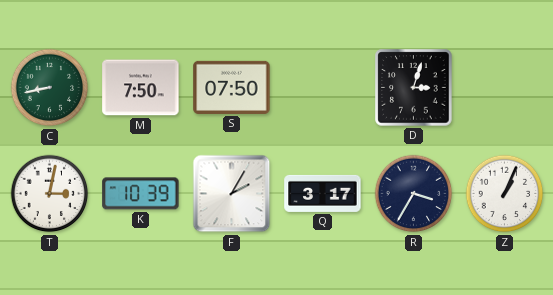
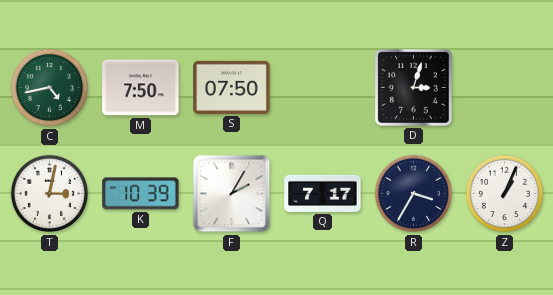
C: 8:43 -> 4:43 (50, 88)
Q: 3:17 -> 7:17 (323, 193)
